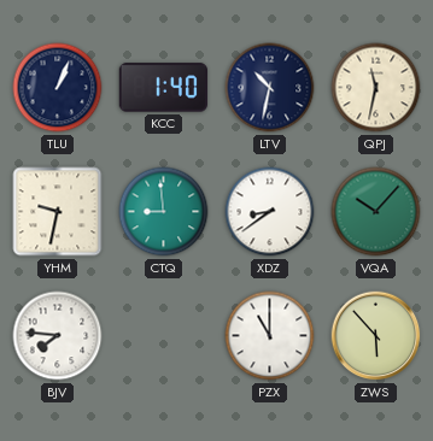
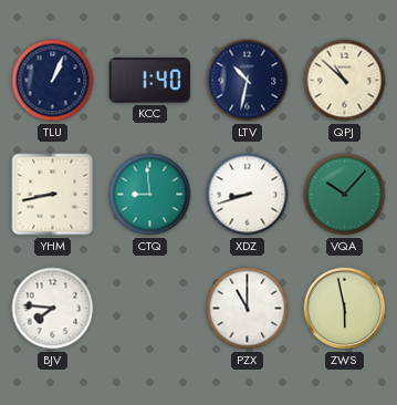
QPJ: 11:32 -> 10:52 (345, 81)
YHM: 9:32 -> 8:43 (53, 195)
XDZ: 8:39 -> 8:42 (248, 195)
ZWS: 5:53 -> 5:58 (345, 309)
